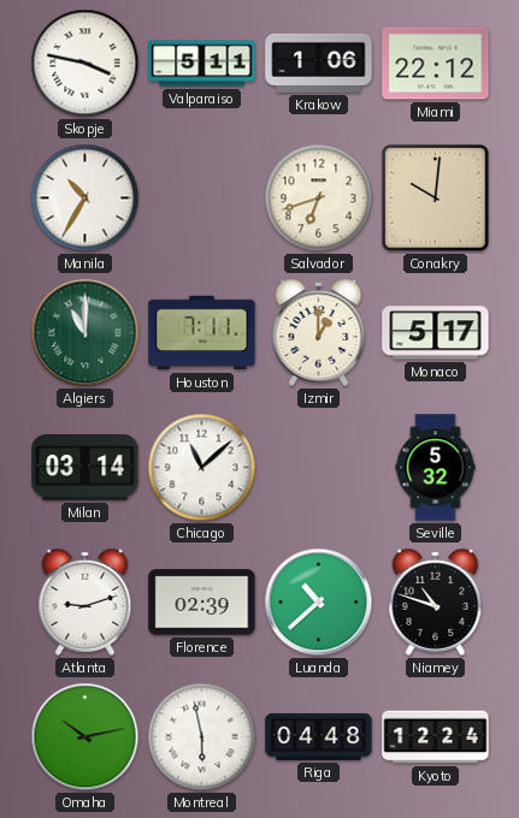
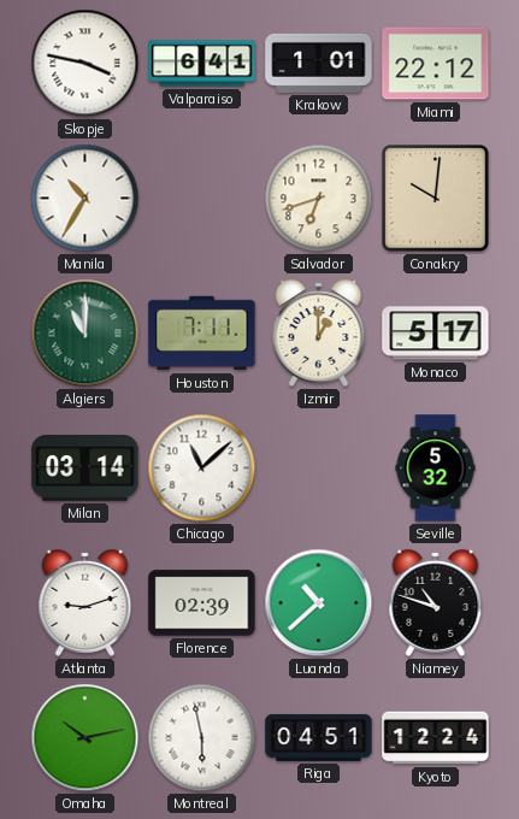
Valparaiso: 5:11 -> 6:41 (202, 64)
Krakow: 1:06 -> 1:01 (319, 63)
Riga: 04:48 -> 04:51 (319, 737)
